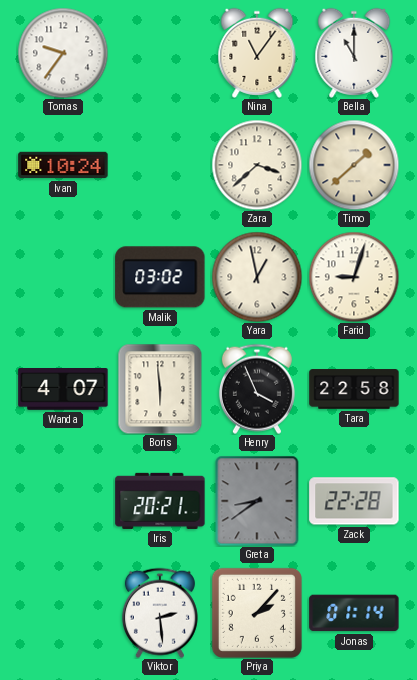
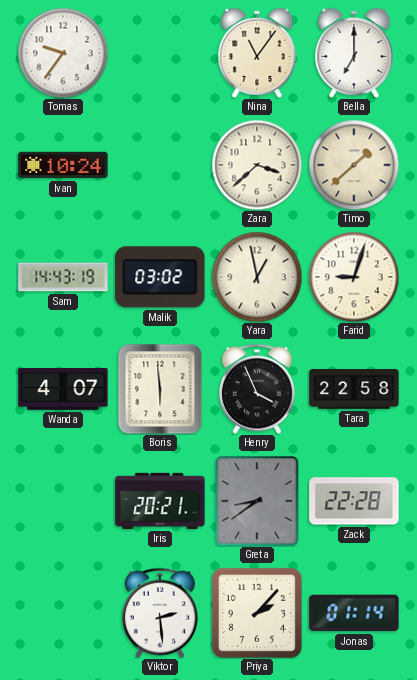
Bella: 11:00 -> 7:00 (354, 53)
Sam: none -> 14:43 (63, 277)
